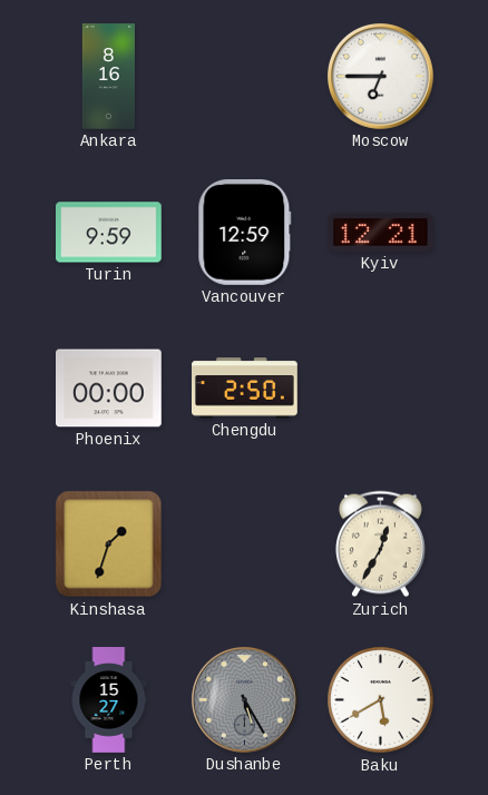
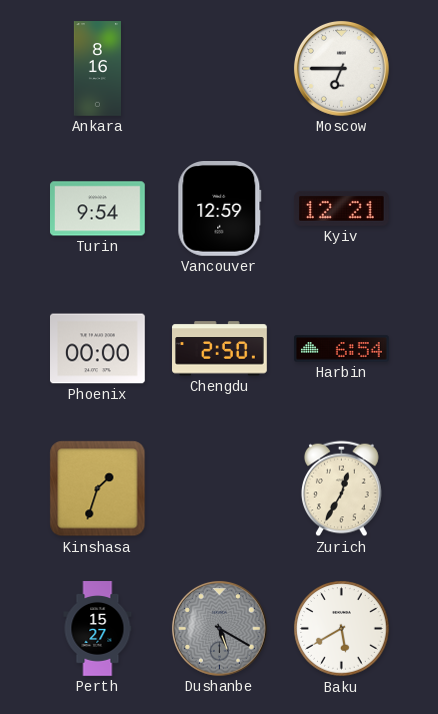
Turin: 9:59 -> 9:54 (98, 209)
Harbin: none -> 6:54 (342, 349)
Dushanbe: 5:25 -> 5:20 (220, 629)
